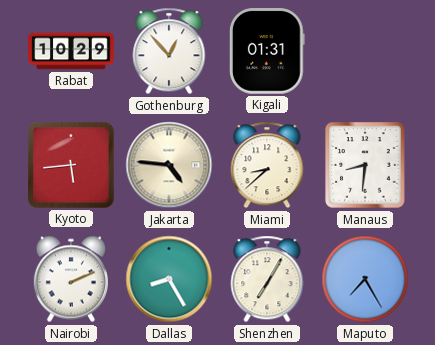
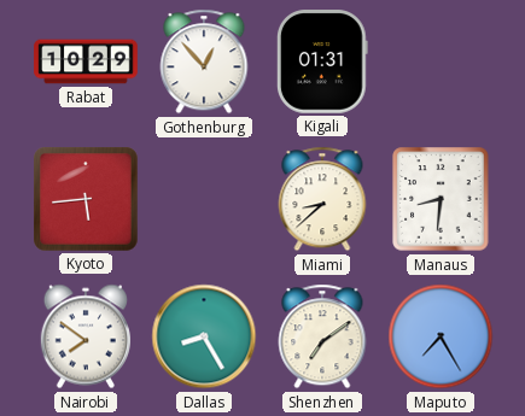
Jakarta: 4:46 -> none (169, 165)
Nairobi: 2:11 -> 7:51 (86, 336)
Shenzhen: 7:05 -> 7:09 (322, 336)
